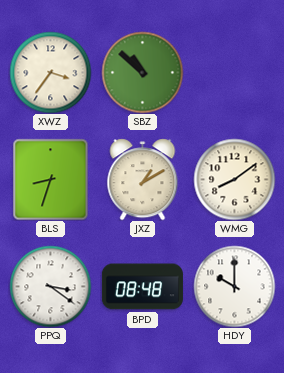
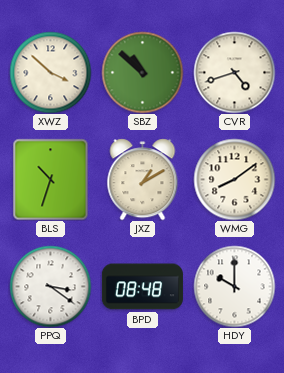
XWZ: 3:36 -> 3:52 (50, 72)
CVR: none -> 4:42 (234, 72)
BLS: 8:33 -> 10:33 (51, 179)
